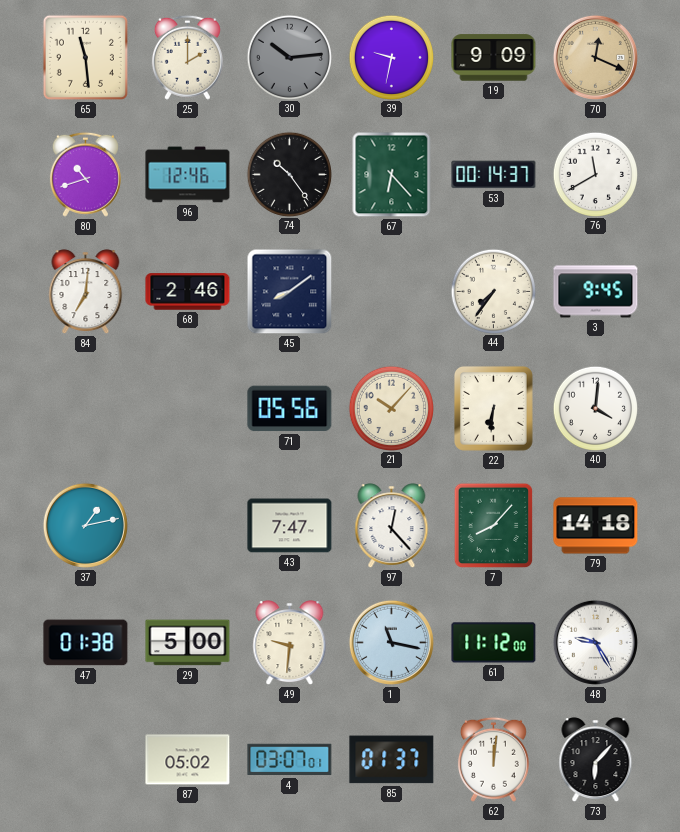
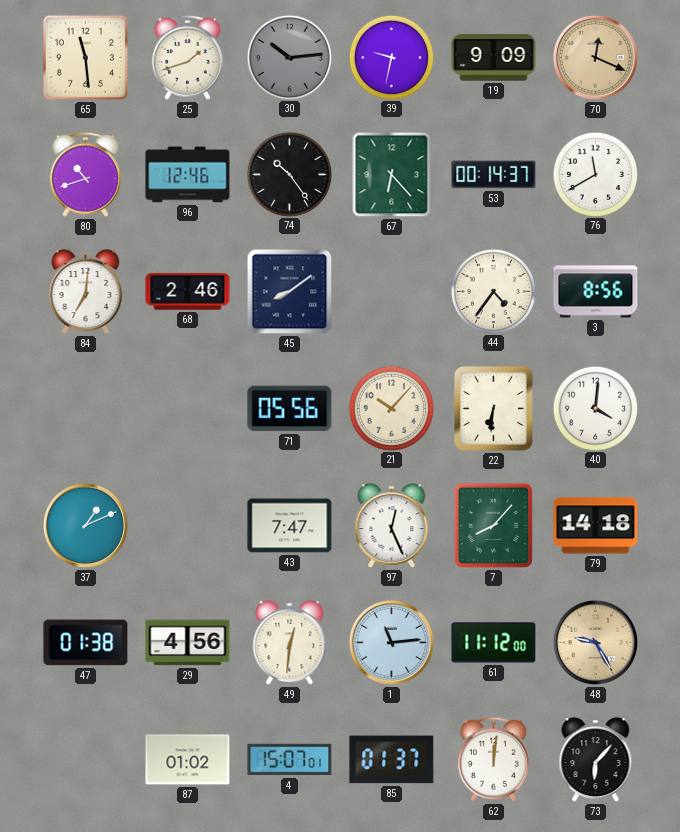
25: 2:00 -> 1:42 (187, 57)
44: 7:36 -> 4:36 (493, 291)
3: 9:45 -> 8:56 (596, 292)
37: 1:13 -> 1:11 (85, 525)
97: 12:23 -> 12:26 (392, 526)
29: 5:00 -> 4:56 (188, 643)
49: 9:31 -> 12:31 (290, 643)
1: 11:17 -> 11:14 (391, 642)
48 dial: white -> champagne (595, 642)
87: 05:02 -> 01:02 (188, 760)
4: 03:07 -> 15:07 (290, 760)
